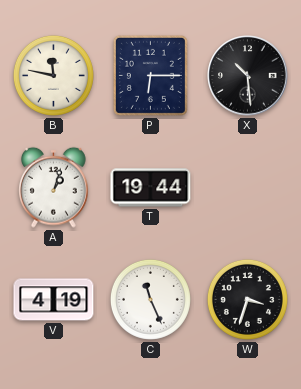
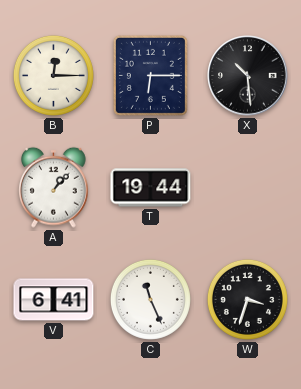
B: 11:47 -> 12:15 (53, 75)
A: 1:03 -> 1:07 (54, 187)
V: 4:19 -> 6:41 (54, 300)
